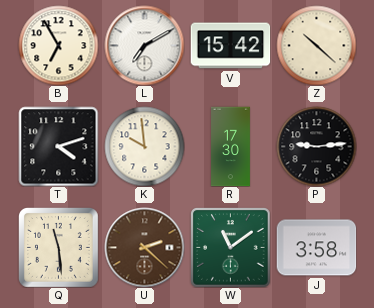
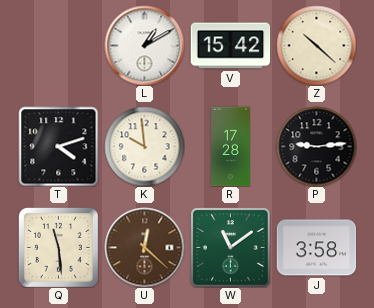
B: 6:55 -> none (58, 45)
L: 7:10 -> 1:10 (144, 45)
R: 17:30 -> 17:28 (231, 146)
U: 2:22 -> 12:22 (144, 247)
